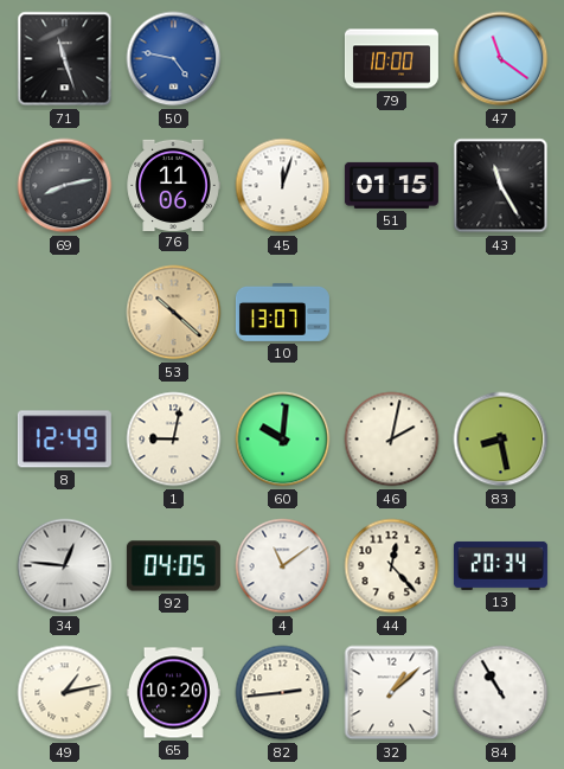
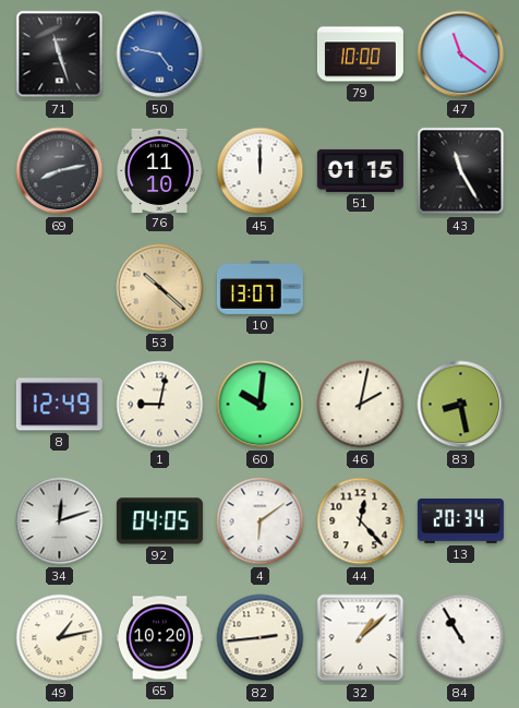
76: 11:06 -> 11:10 (159, 170)
45: 12:03 -> 12:00 (261, 171)
34: 12:46 -> 12:12 (60, 521)
4: 11:09 -> 6:09 (261, 521)
